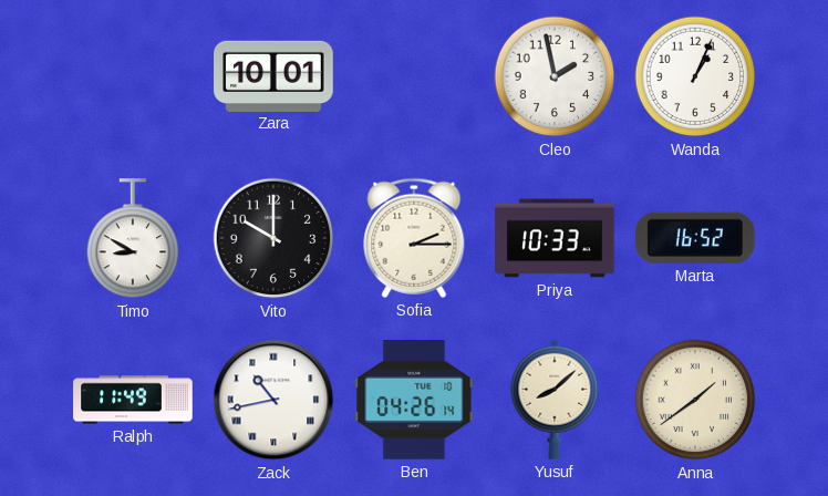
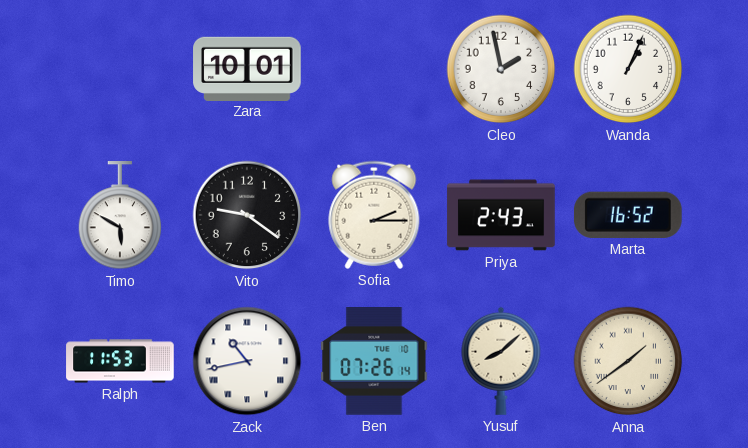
Timo: 8:50 -> 5:50 (120, 216)
Vito: 10:00 -> 9:21 (247, 215)
Priya: 10:33 -> 2:43 (501, 215)
Ralph: 11:49 -> 11:53 (120, 361)
Ben: 04:26 -> 07:26 (374, 361)
